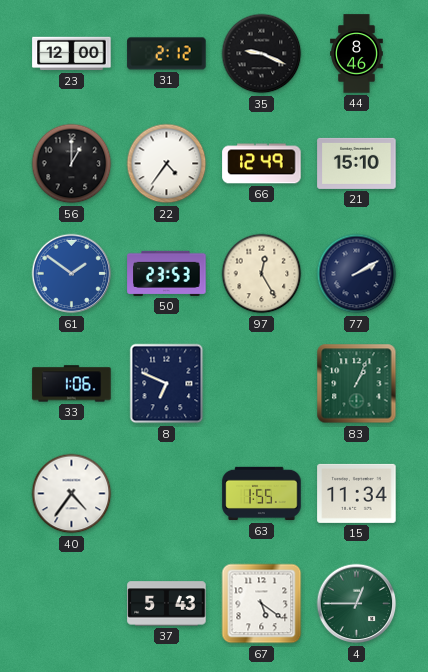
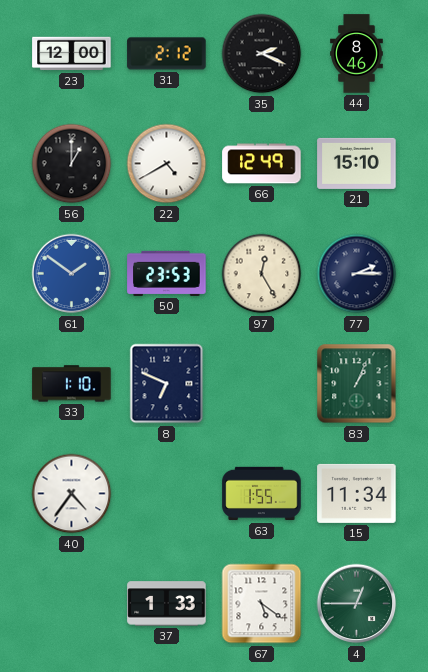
35: 9:19 -> 2:19 (262, 54)
22: 4:36 -> 4:40 (167, 164)
77: 2:10 -> 2:15 (357, 274)
33: 1:06 -> 1:10 (72, 384)
37: 5:43 -> 1:33 (167, 604)
